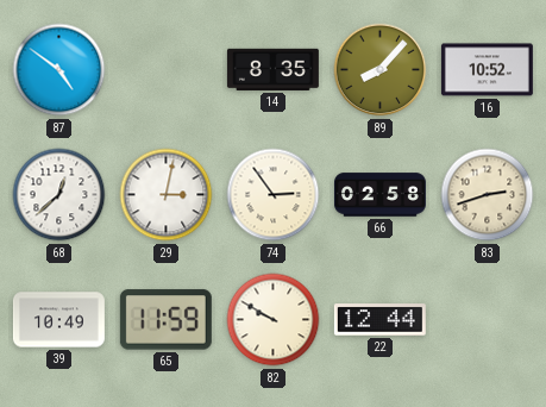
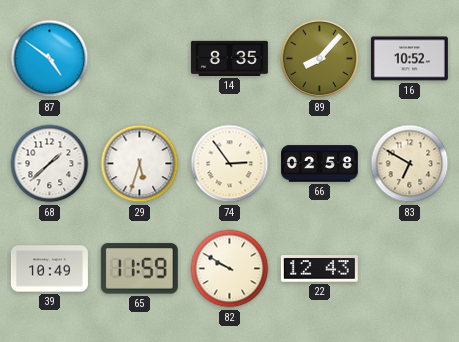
68: 12:38 -> 1:38 (50, 164)
29: 3:02 -> 5:33 (140, 164)
83: 2:42 -> 6:50 (410, 164)
22: 12:44 -> 12:43 (319, 269)
